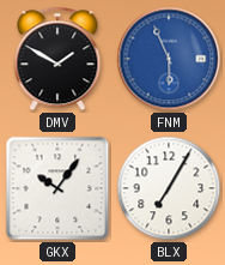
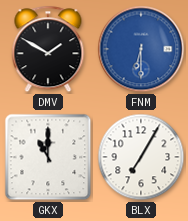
FNM: 5:56 -> 6:30 (141, 49)
GKX: 10:06 -> 11:00 (48, 157)
